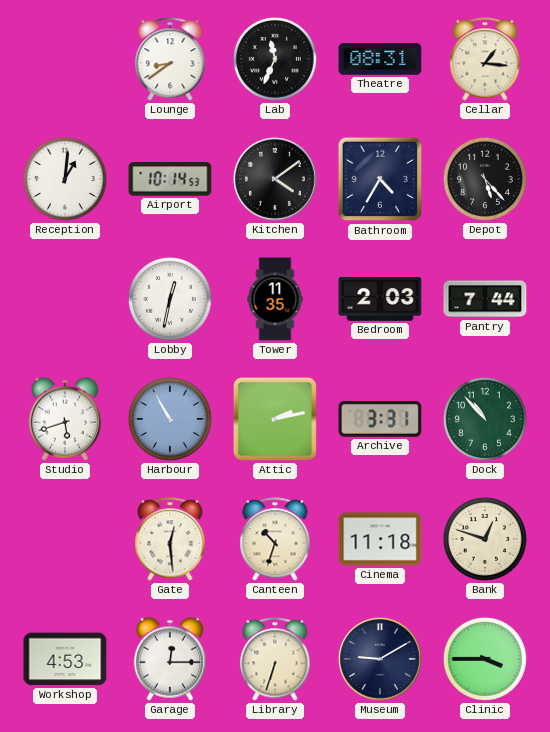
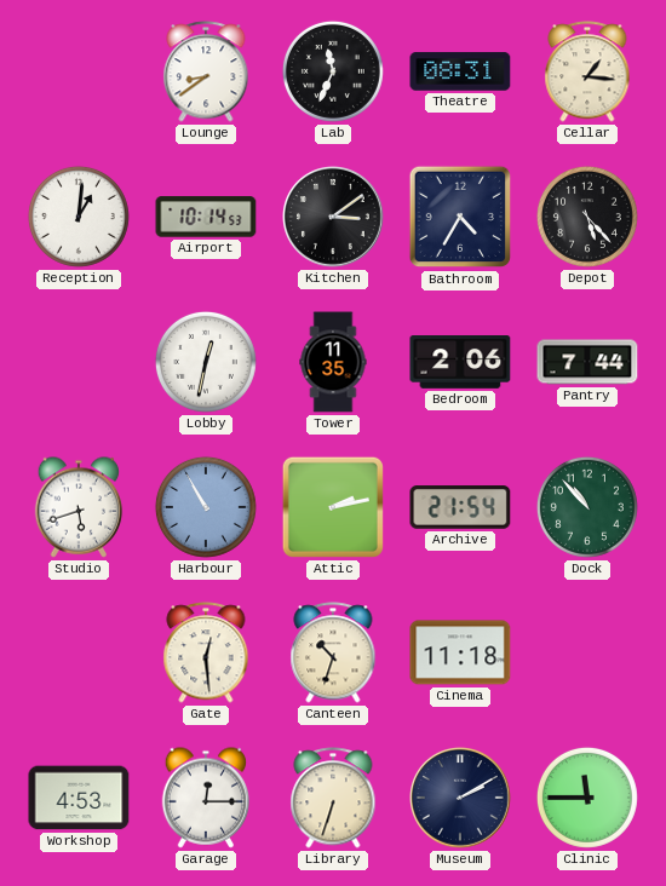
Kitchen: 4:09 -> 3:09 (334, 218)
Bedroom: 2:03 -> 2:06 (460, 363)
Archive: 3:31 -> 21:54 (460, 507)
Bank: 12:48 -> none (485, 539)
Museum: 9:10 -> 2:10 (461, 799)
Clinic: 3:45 -> 11:45 (587, 798)
